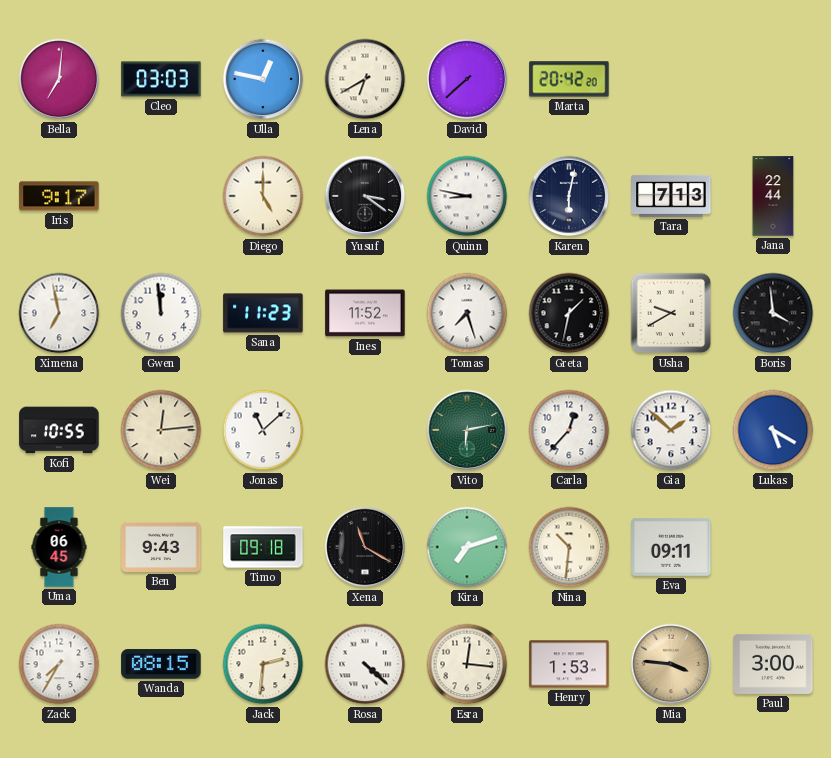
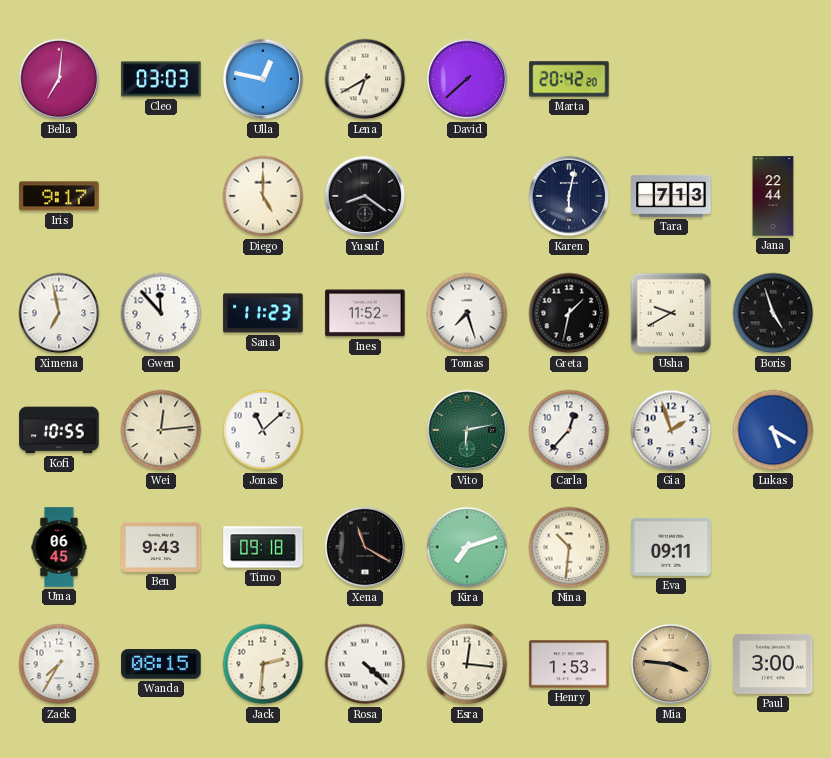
Yusuf: 3:21 -> 8:21 (365, 196)
Quinn: 8:47 -> none (467, 196)
Gwen: 11:59 -> 11:53 (161, 313)
Boris: 3:59 -> 4:57 (773, 313)
Gia: 1:52 -> 1:57 (671, 430)
